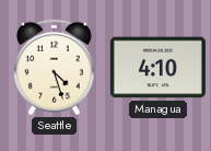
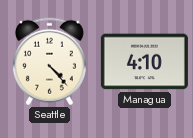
Seattle: 4:27 -> 4:23 (49, 62)
